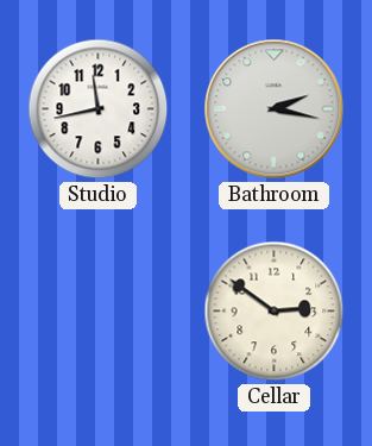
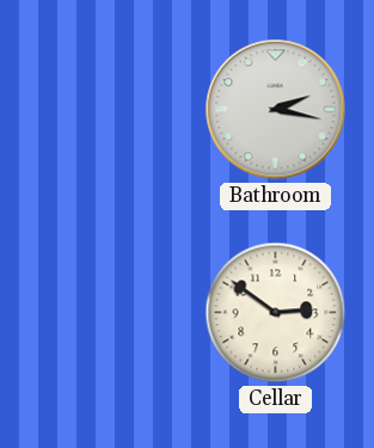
Studio: 11:43 -> none (99, 109)
